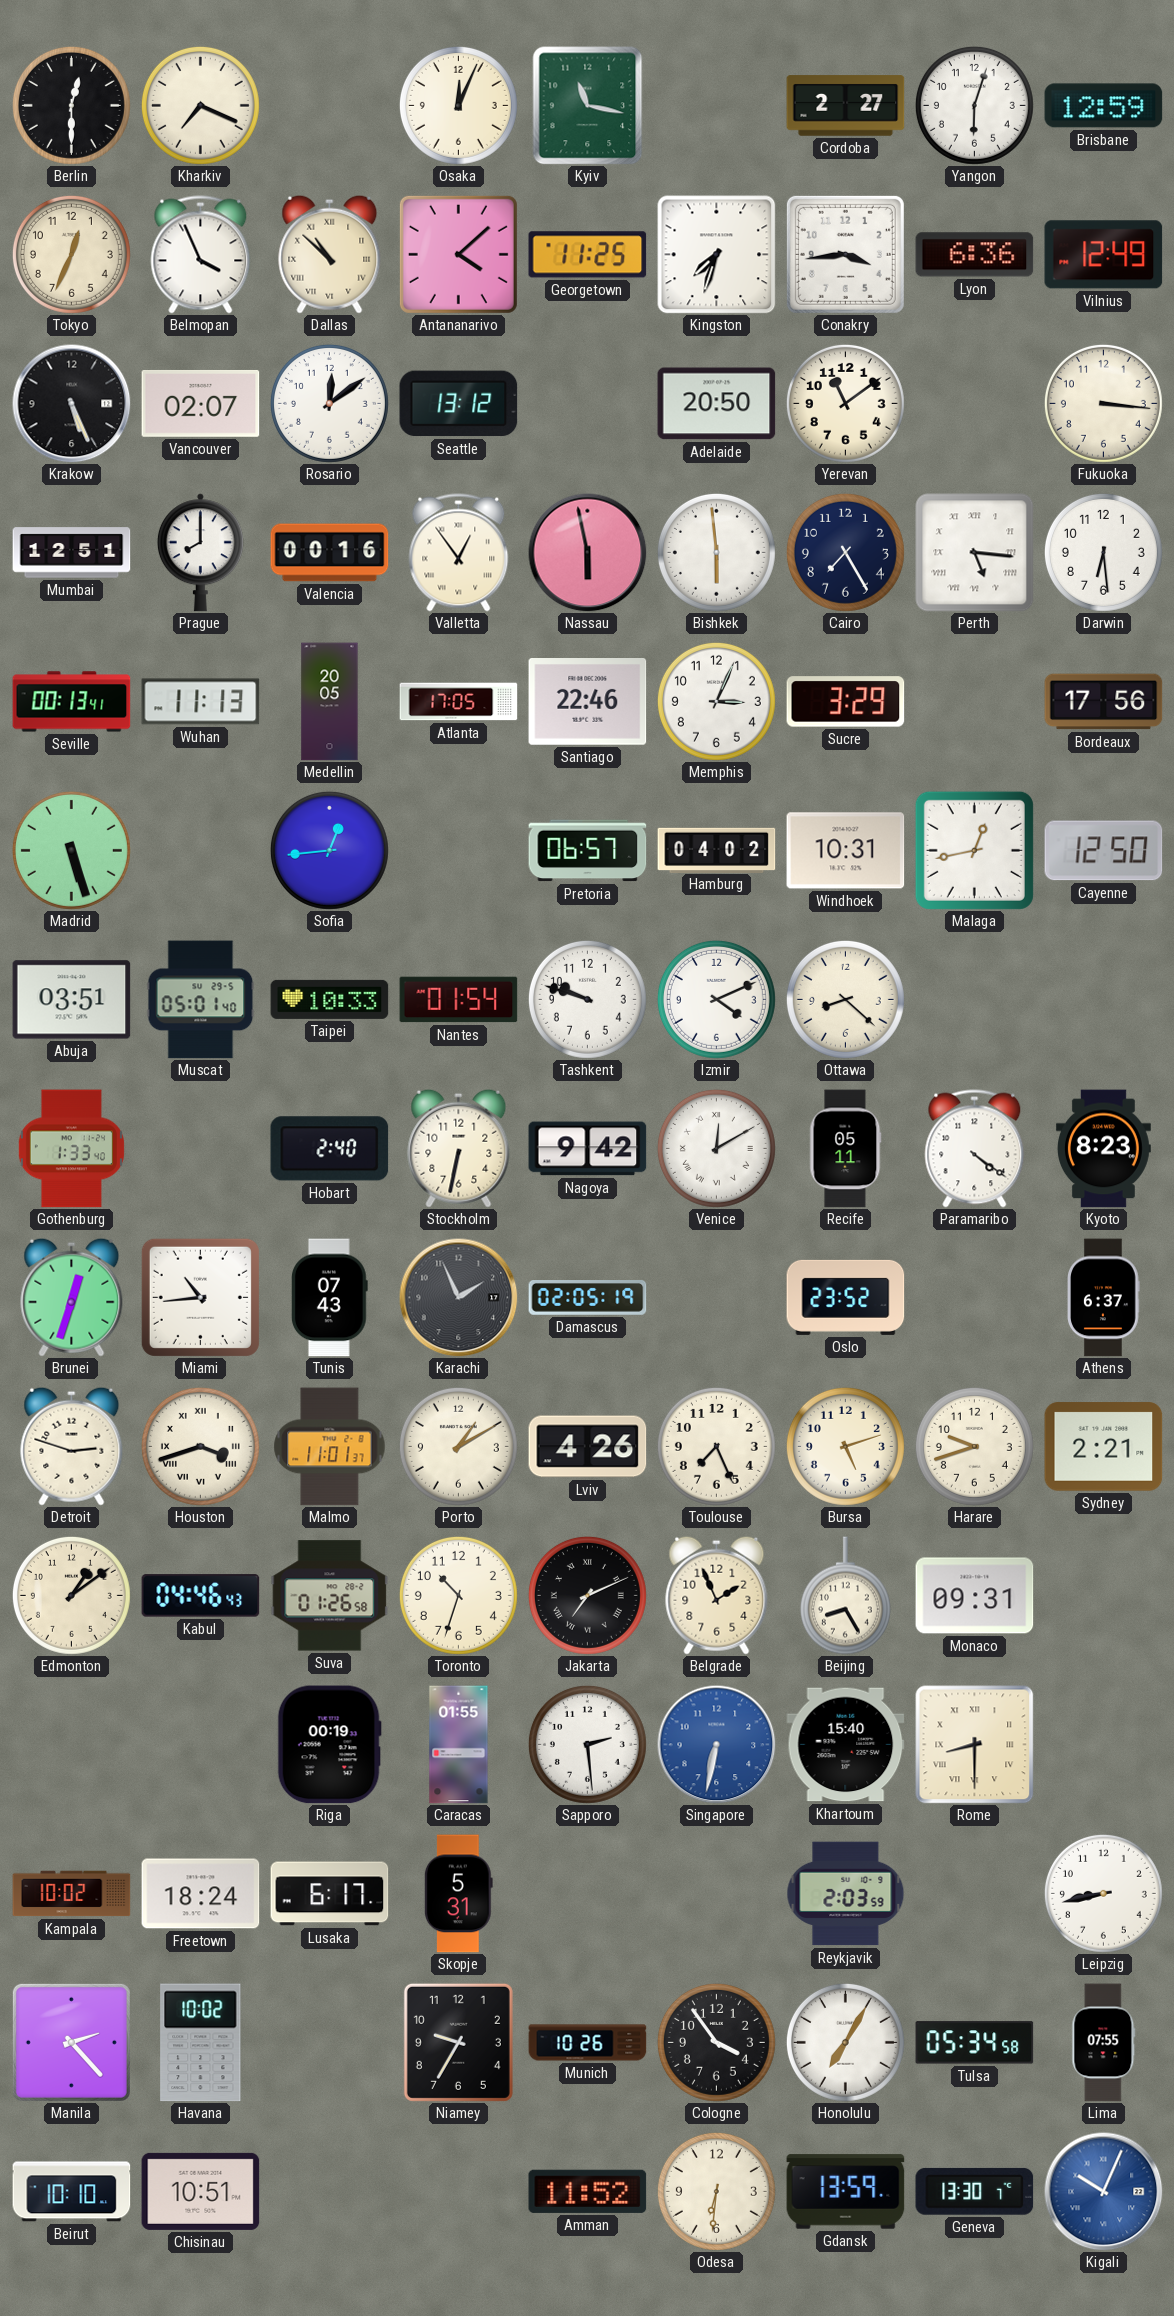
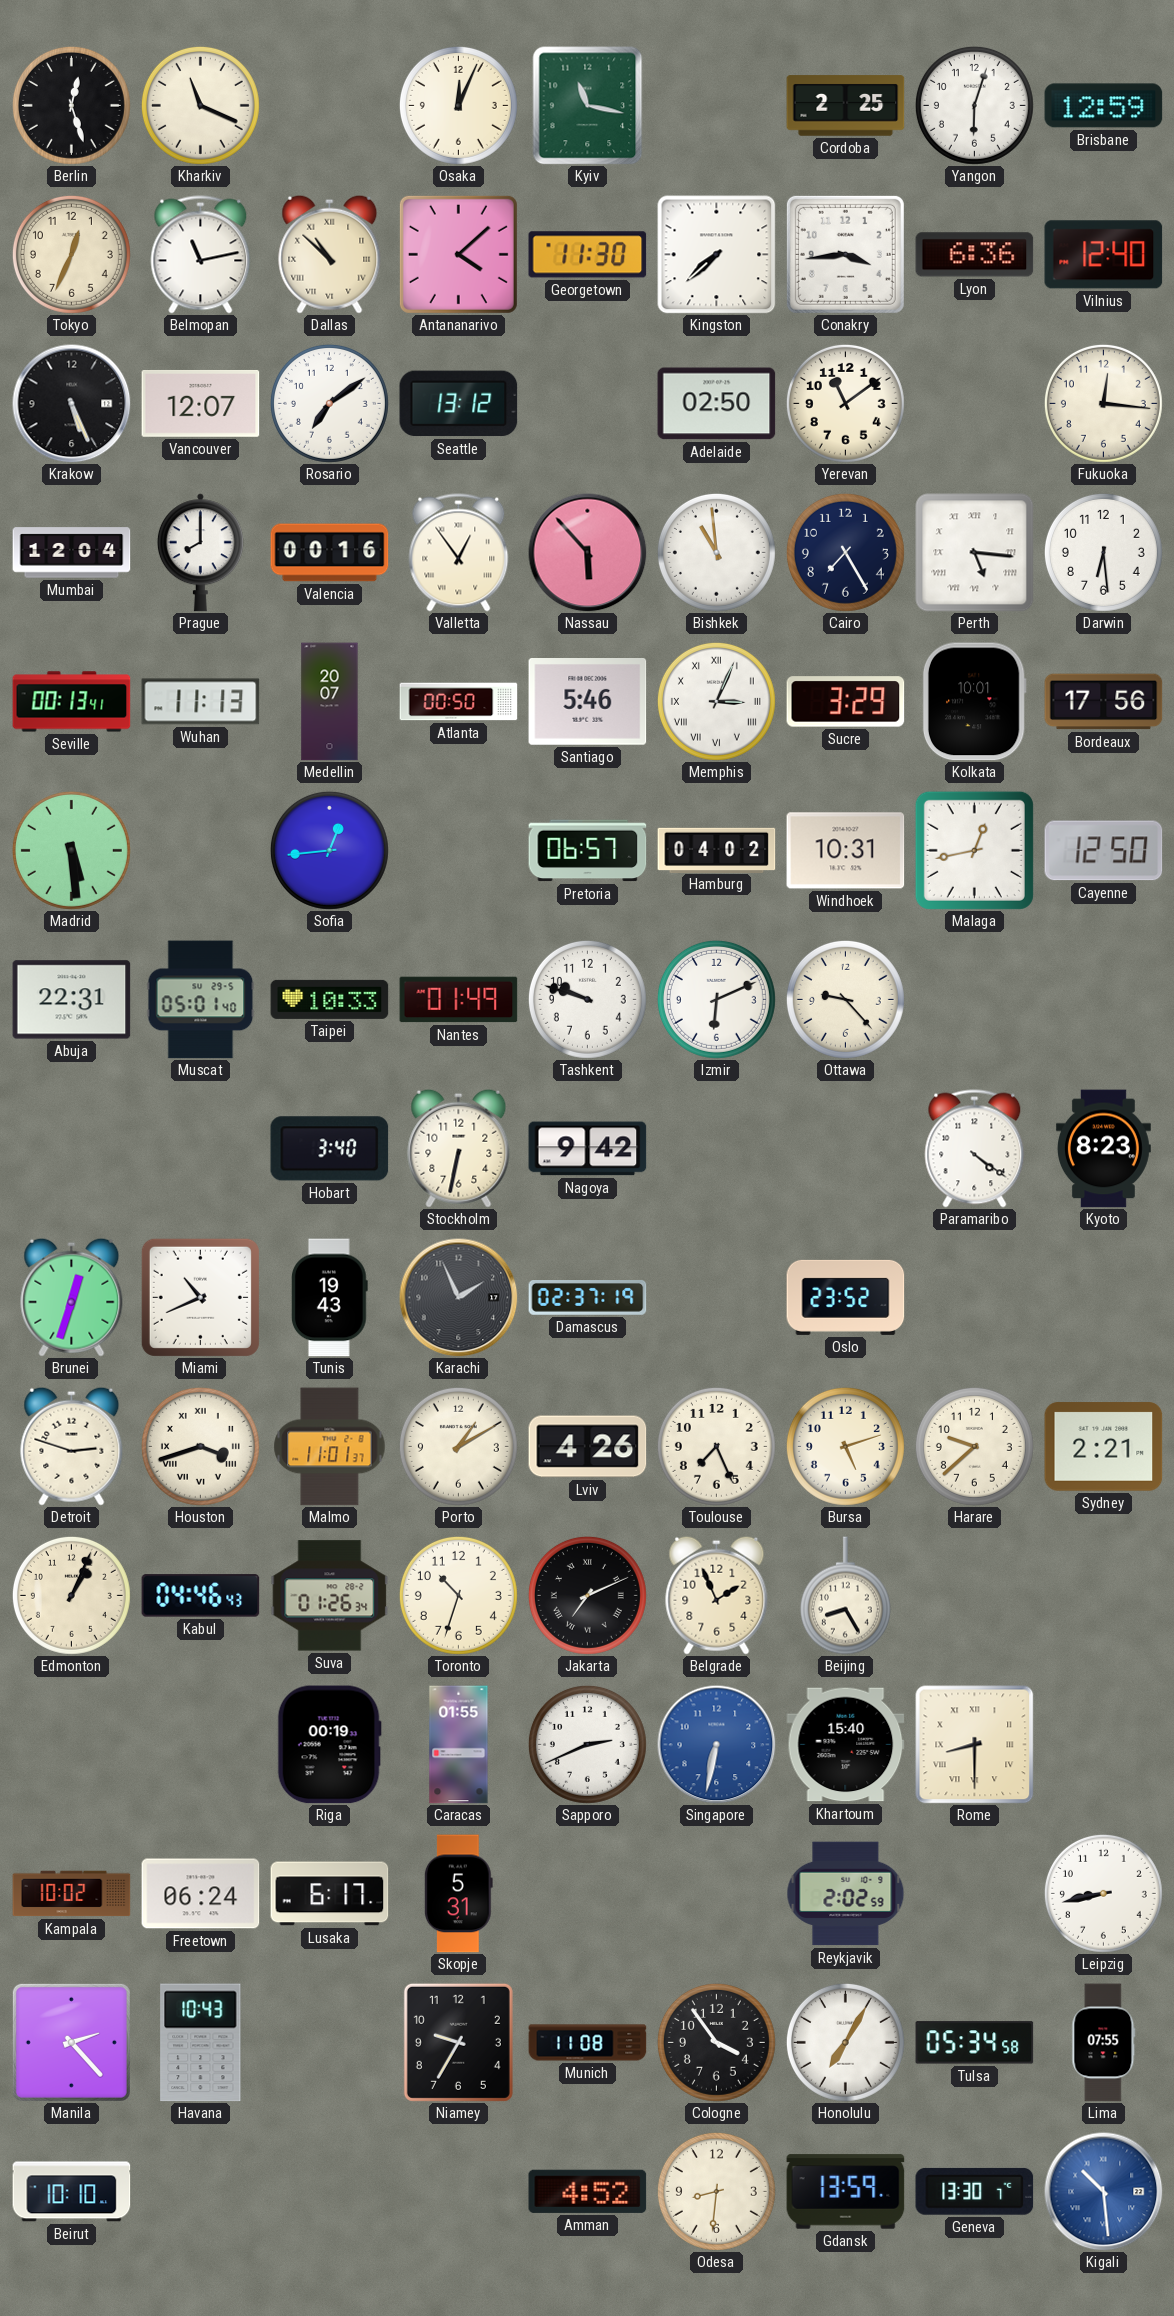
Berlin: 12:30 -> 12:27 (71, 105)
Kharkiv: 7:19 -> 11:19 (200, 105)
Cordoba: 2:27 -> 2:25 (846, 106)
Belmopan: 3:56 -> 11:13 (201, 255)
Georgetown: 11:25 -> 11:30 (588, 255)
Kingston: 7:33 -> 7:38 (717, 255)
Vilnius: 12:49 -> 12:40 (1104, 255)
Vancouver: 02:07 -> 12:07 (201, 403)
Rosario: 12:09 -> 7:09 (329, 403)
Adelaide: 20:50 -> 02:50 (717, 404)
Fukuoka: 3:16 -> 12:16 (1103, 403)
Mumbai: 12:51 -> 12:04 (72, 553)
Nassau: 5:58 -> 5:53 (588, 553)
Bishkek: 5:59 -> 10:59 (716, 552)
Medellin: 20:05 -> 20:07 (330, 702)
Atlanta: 17:05 -> 00:50 (459, 702)
Santiago: 22:46 -> 5:46 (588, 702)
Memphis numerals: Arabic -> Roman (716, 701)
Kolkata: none -> 10:01 (974, 702)
Madrid: 5:27 -> 5:29 (71, 850)
Abuja: 03:51 -> 22:31 (72, 1000)
Nantes: 01:54 -> 01:49 (459, 1000)
Izmir: 4:11 -> 6:11 (716, 999)
Ottawa: 8:22 -> 9:23 (845, 999)
Gothenburg: 1:33 -> none (71, 1149)
Hobart: 2:40 -> 3:40 (330, 1149)
Venice: 12:10 -> none (716, 1148)
Recife: 05:11 -> none (845, 1149)
Miami: 10:44 -> 10:41 (200, 1297)
Tunis: 07:43 -> 19:43 (329, 1298)
Damascus: 02:05 -> 02:37 (588, 1298)
Athens: 6:37 -> none (1104, 1298)
Harare: 9:42 -> 9:38 (974, 1446)
Edmonton: 1:09 -> 1:04 (71, 1595)
Suva: 01:26:58 -> 01:26:34 (330, 1596)
Monaco: 09:31 -> none (975, 1596)
Sapporo: 2:29 -> 2:41 (587, 1744)
Freetown: 18:24 -> 06:24 (201, 1894)
Reykjavik: 2:03 -> 2:02 (846, 1894)
Havana: 10:02 -> 10:43 (201, 2043)
Munich: 10:26 -> 11:08 (588, 2043)
Chisinau: 10:51 -> none (201, 2191)
Amman: 11:52 -> 4:52 (588, 2191)
Odesa: 6:31 -> 8:31 (716, 2191)
Kigali: 10:04 -> 10:29 (1104, 2192)
